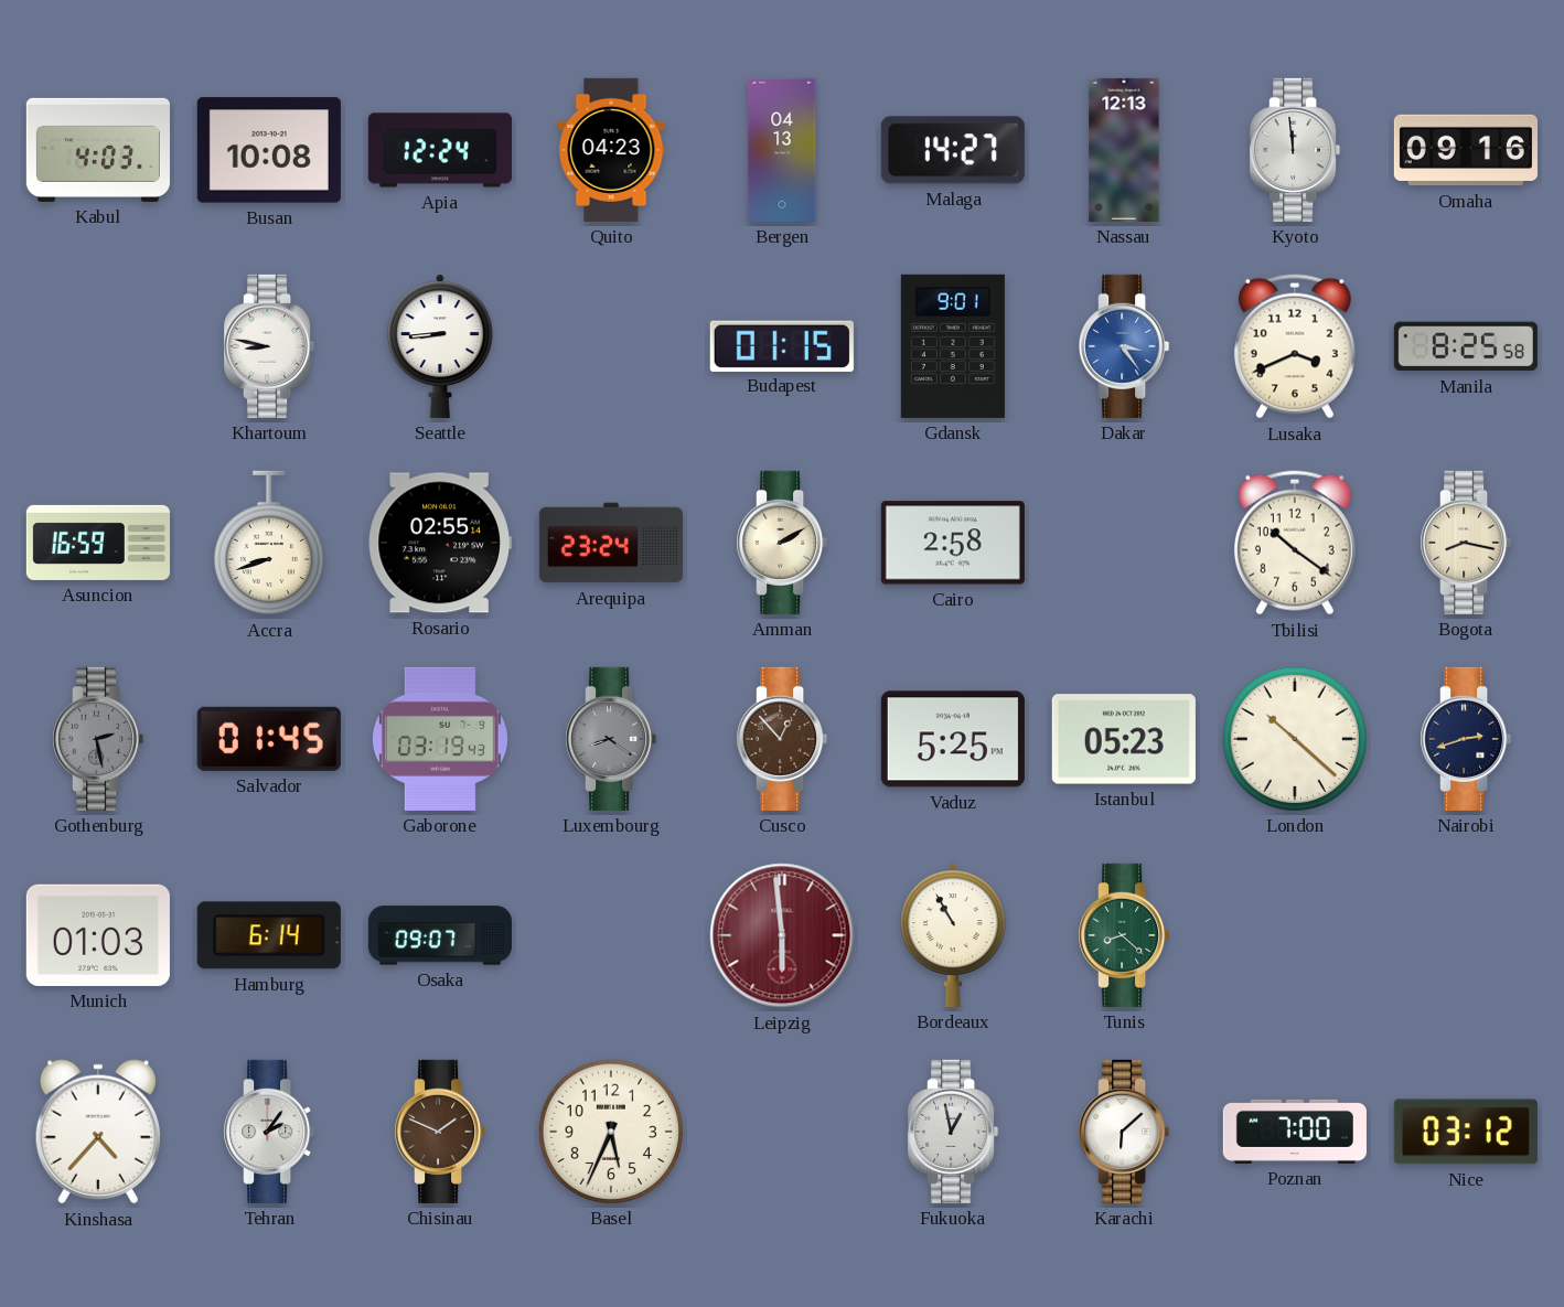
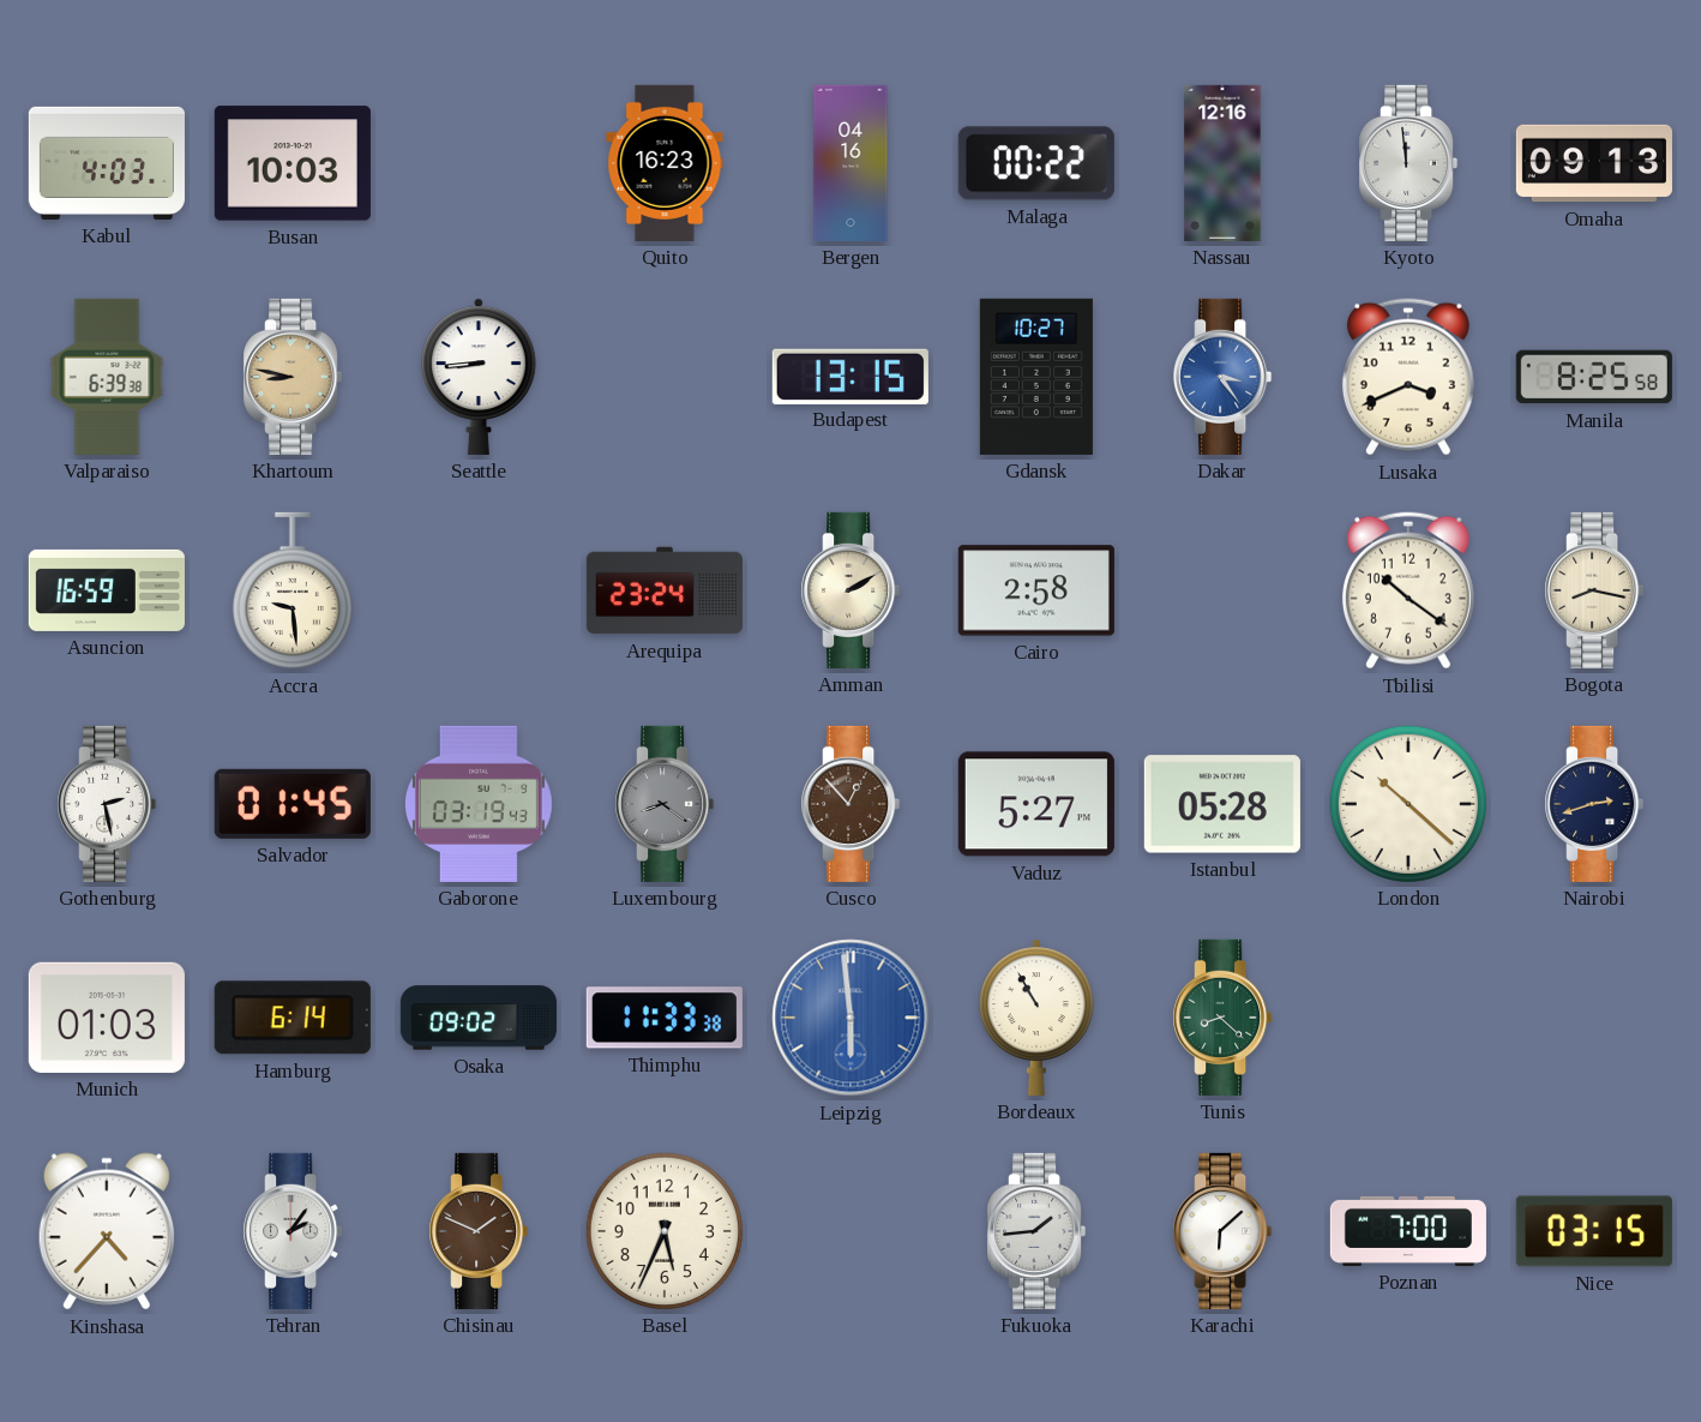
Busan: 10:08 -> 10:03 (293, 163)
Apia: 12:24 -> none (440, 150)
Quito: 04:23 -> 16:23 (665, 163)
Bergen: 04:13 -> 04:16 (850, 163)
Malaga: 14:27 -> 00:22 (1036, 163)
Nassau: 12:13 -> 12:16 (1222, 163)
Omaha: 09:16 -> 09:13 (1594, 163)
Valparaiso: none -> 6:39 (107, 377)
Khartoum dial: white -> champagne (293, 377)
Budapest: 01:15 -> 13:15 (850, 376)
Gdansk: 9:01 -> 10:27 (1036, 377)
Accra: 8:42 -> 9:29 (293, 590)
Rosario: 02:55 -> none (440, 543)
Gothenburg dial: grey -> white (107, 804)
Vaduz: 5:25 -> 5:27 (1036, 804)
Istanbul: 05:23 -> 05:28 (1222, 804)
Osaka: 09:07 -> 09:02 (479, 1018)
Thimphu: none -> 11:33 (665, 1018)
Leipzig dial: burgundy -> blue (850, 1018)
Fukuoka: 12:58 -> 1:44 (1036, 1231)
Nice: 03:12 -> 03:15 (1594, 1231)
